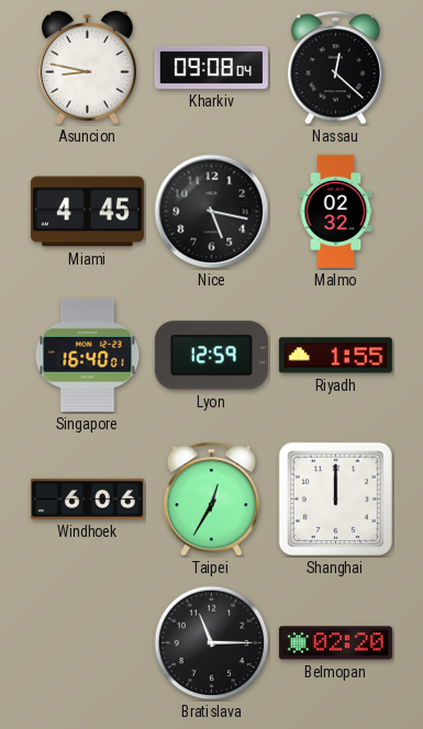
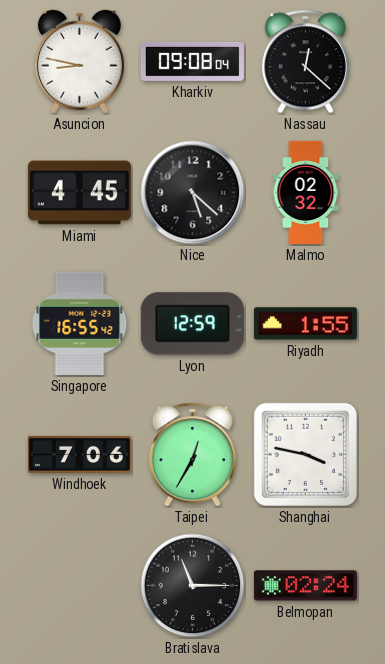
Nice: 5:17 -> 5:22 (193, 193)
Singapore: 16:40 -> 16:55 (80, 323)
Windhoek: 6:06 -> 7:06 (79, 454)
Shanghai: 12:00 -> 3:47 (305, 454)
Belmopan: 02:20 -> 02:24 (305, 586)
